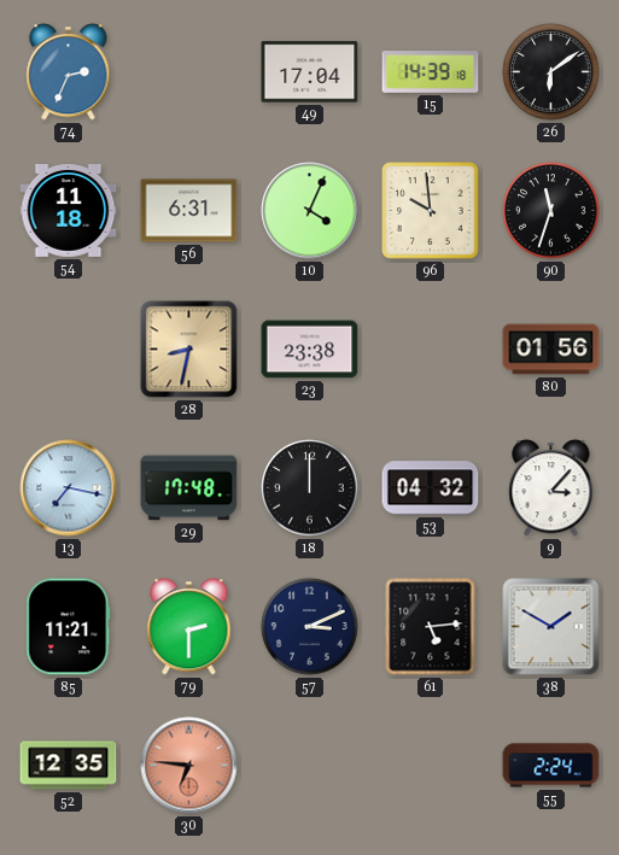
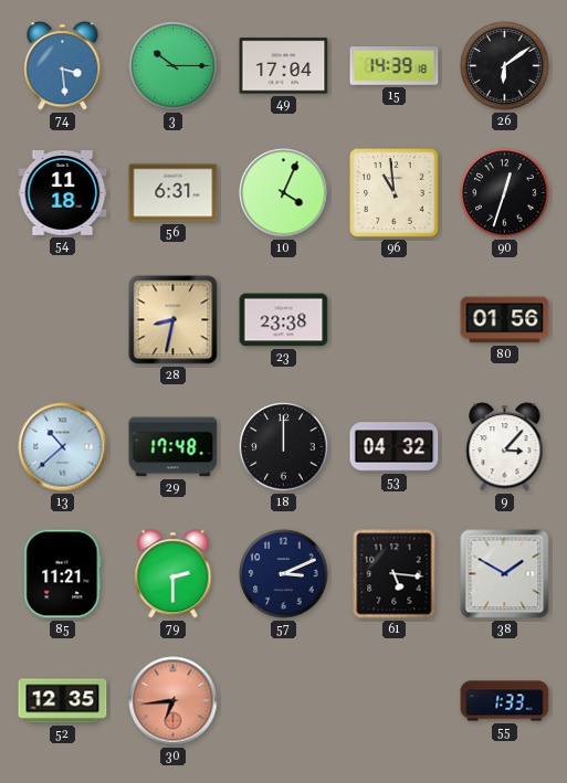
74: 2:34 -> 3:29 (63, 66)
3: none -> 10:15 (174, 66)
96: 9:59 -> 10:59 (395, 193)
90: 11:33 -> 12:33 (505, 193)
13: 7:17 -> 10:38 (63, 447)
61: 5:14 -> 5:16 (395, 574)
30: 6:46 -> 6:44 (174, 701)
55: 2:24 -> 1:33 (505, 701)
